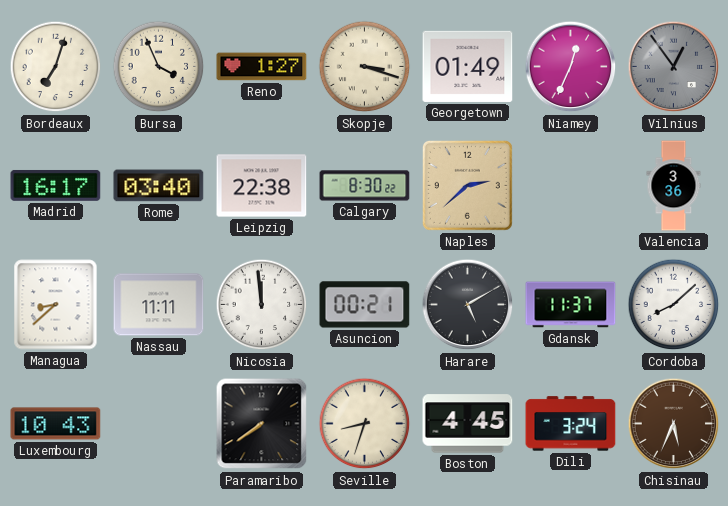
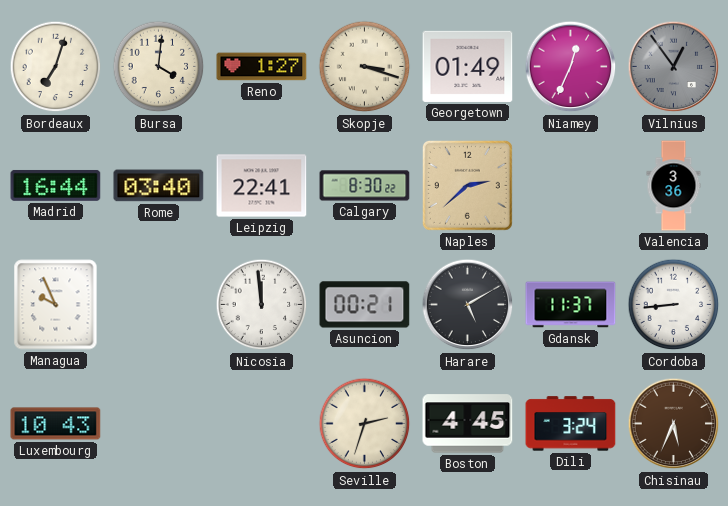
Bursa: 3:56 -> 4:01 (159, 67)
Madrid: 16:17 -> 16:44 (56, 185)
Leipzig: 22:38 -> 22:41 (262, 186)
Managua: 8:38 -> 9:56 (56, 305)
Nassau: 11:11 -> none (159, 305)
Cordoba: 8:08 -> 8:44 (674, 305)
Paramaribo: 7:39 -> none (262, 424)
Seville: 8:33 -> 2:33 (365, 424)
